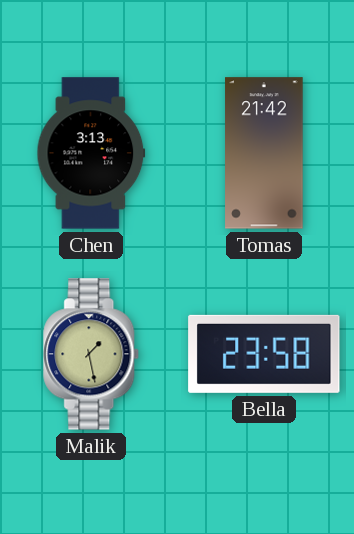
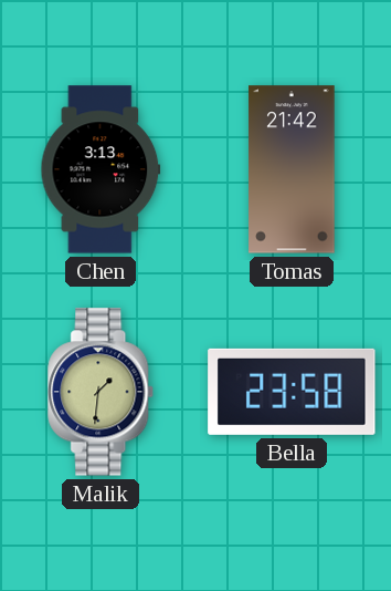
Malik: 1:28 -> 1:31 (102, 392)
